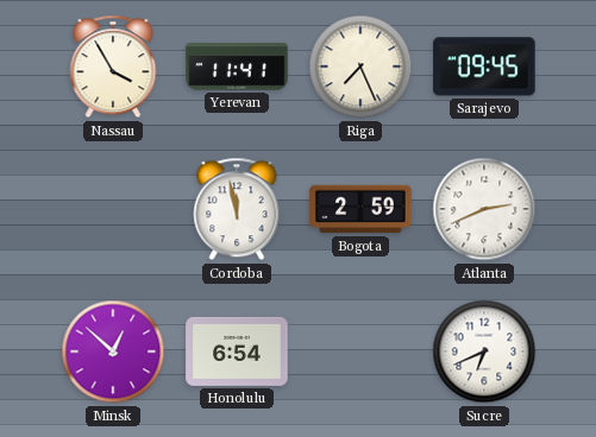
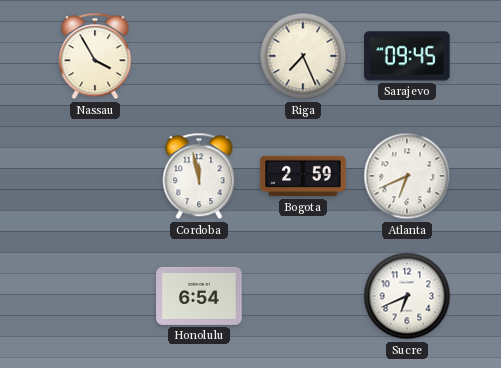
Yerevan: 11:41 -> none (237, 66)
Atlanta: 2:41 -> 6:41 (407, 176)
Minsk: 12:52 -> none (113, 351)
